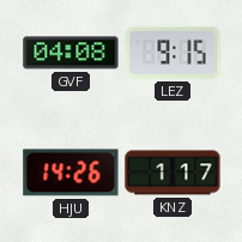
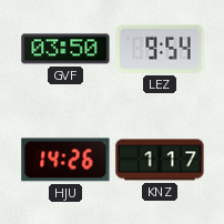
GVF: 04:08 -> 03:50 (65, 49)
LEZ: 9:15 -> 9:54 (160, 49)
